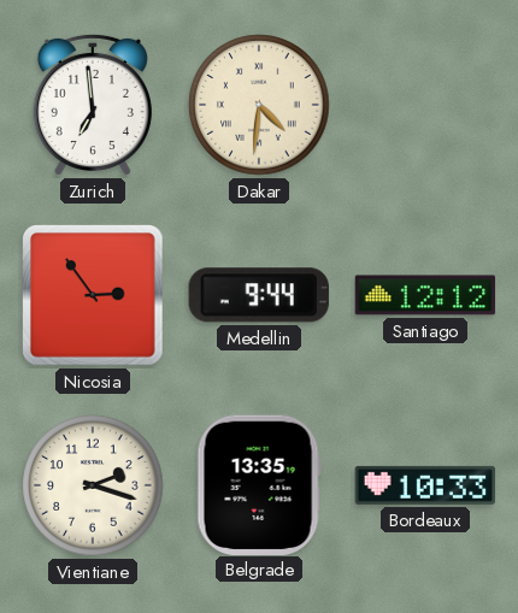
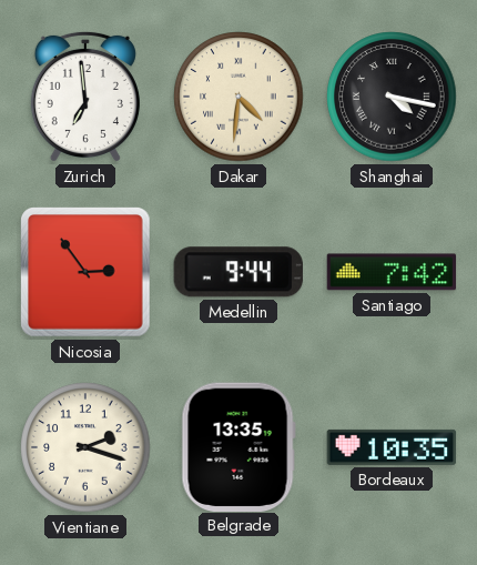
Shanghai: none -> 4:17 (392, 97)
Santiago: 12:12 -> 7:42 (392, 272)
Bordeaux: 10:33 -> 10:35 (392, 447)
